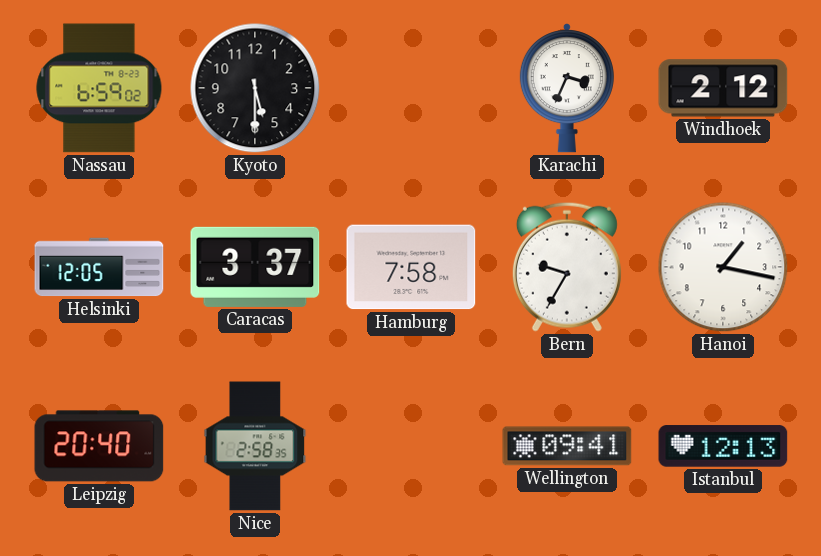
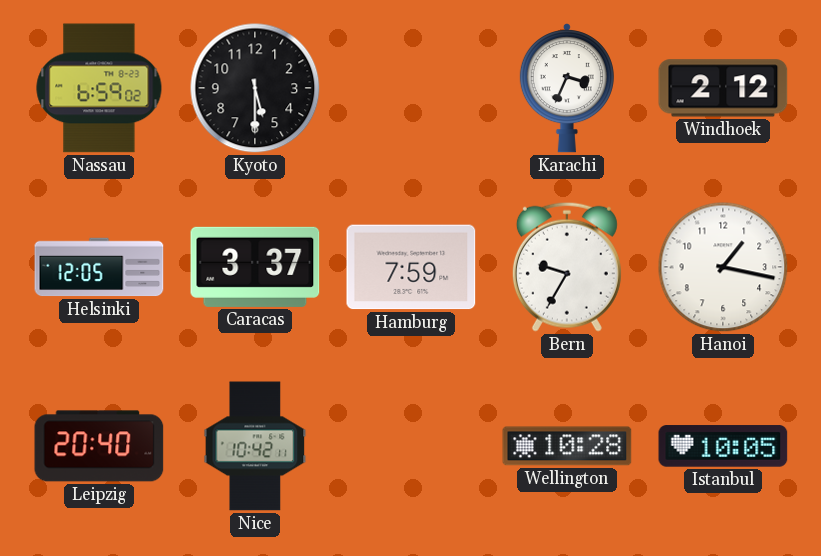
Hamburg: 7:58 -> 7:59 (411, 267)
Nice: 2:58 -> 10:42 (255, 446)
Wellington: 09:41 -> 10:28 (567, 446)
Istanbul: 12:13 -> 10:05 (723, 446)
